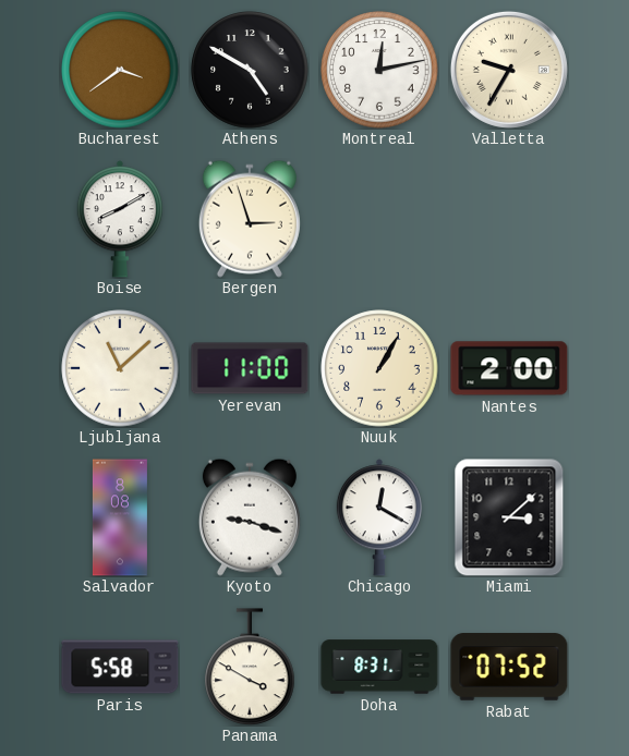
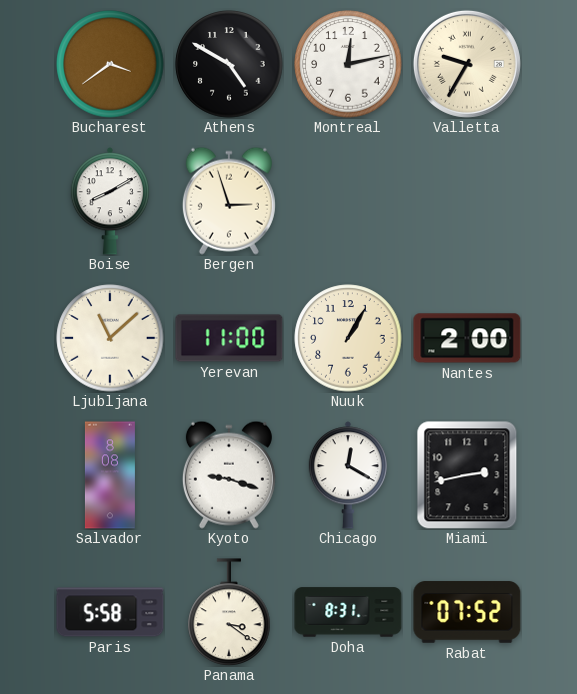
Miami: 3:08 -> 2:43 (467, 475)
Panama: 3:50 -> 3:21 (229, 612)
